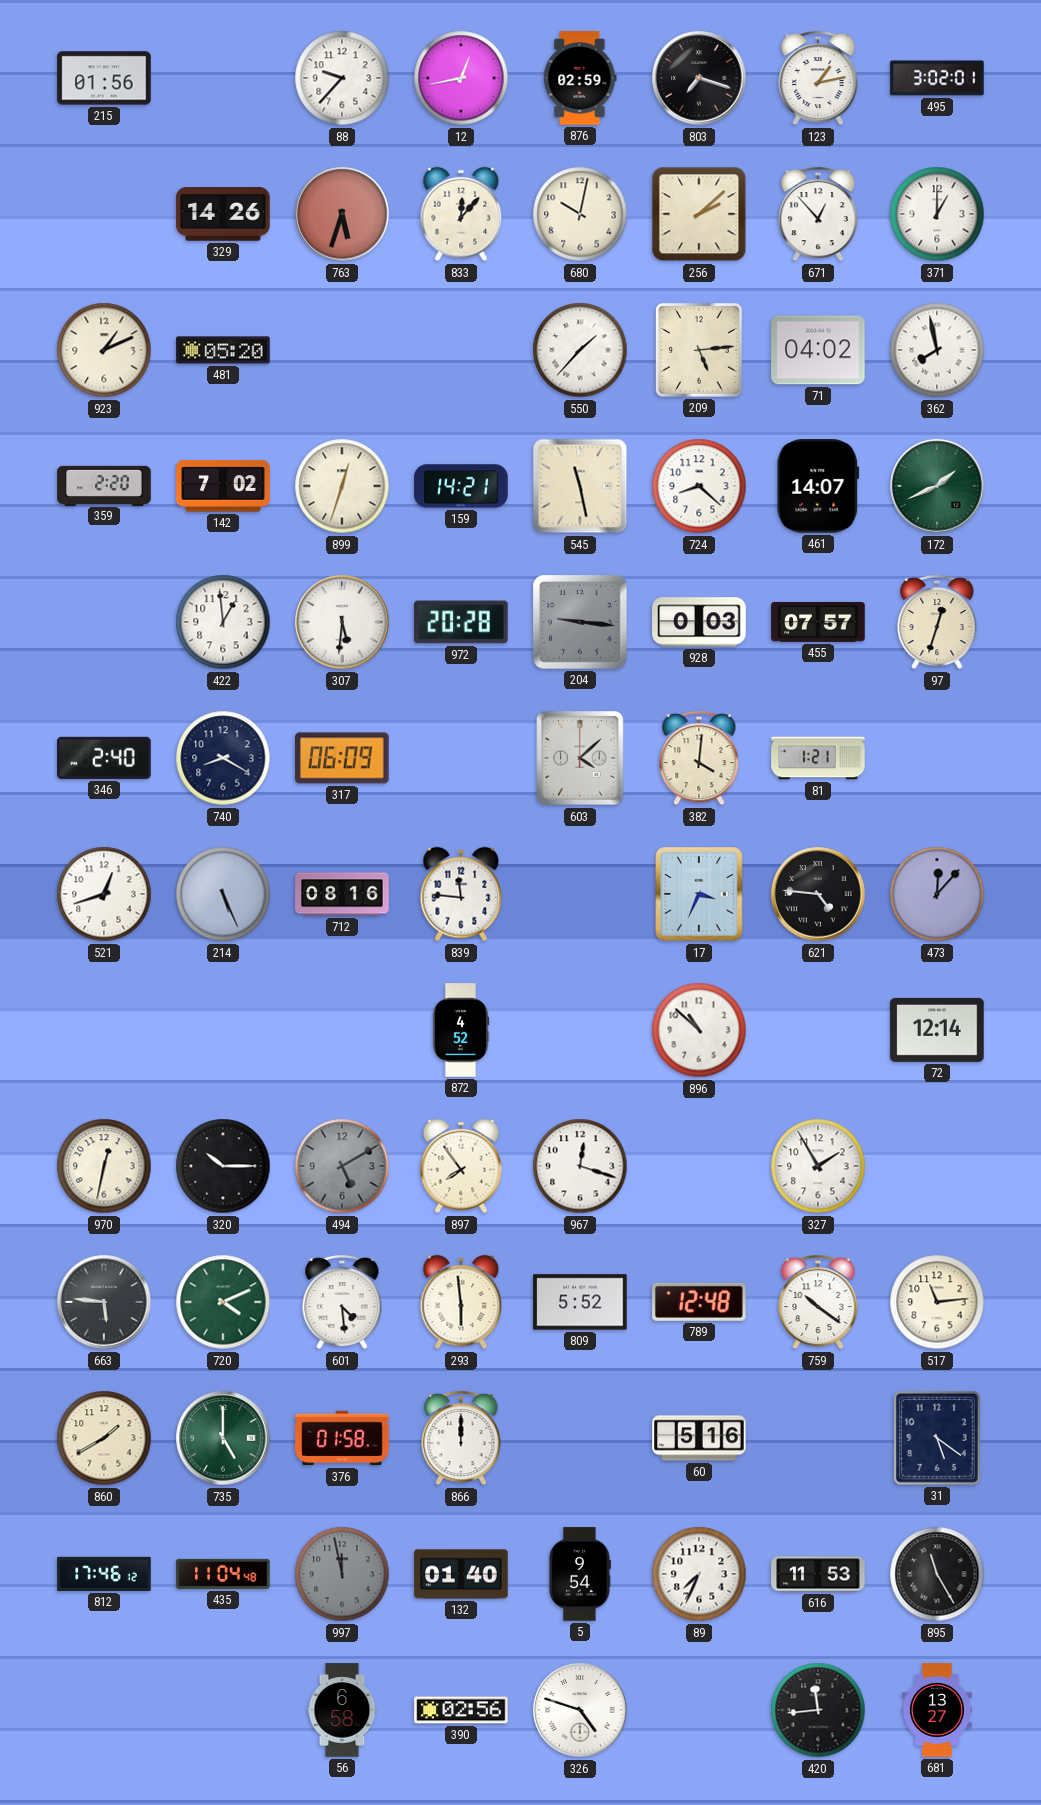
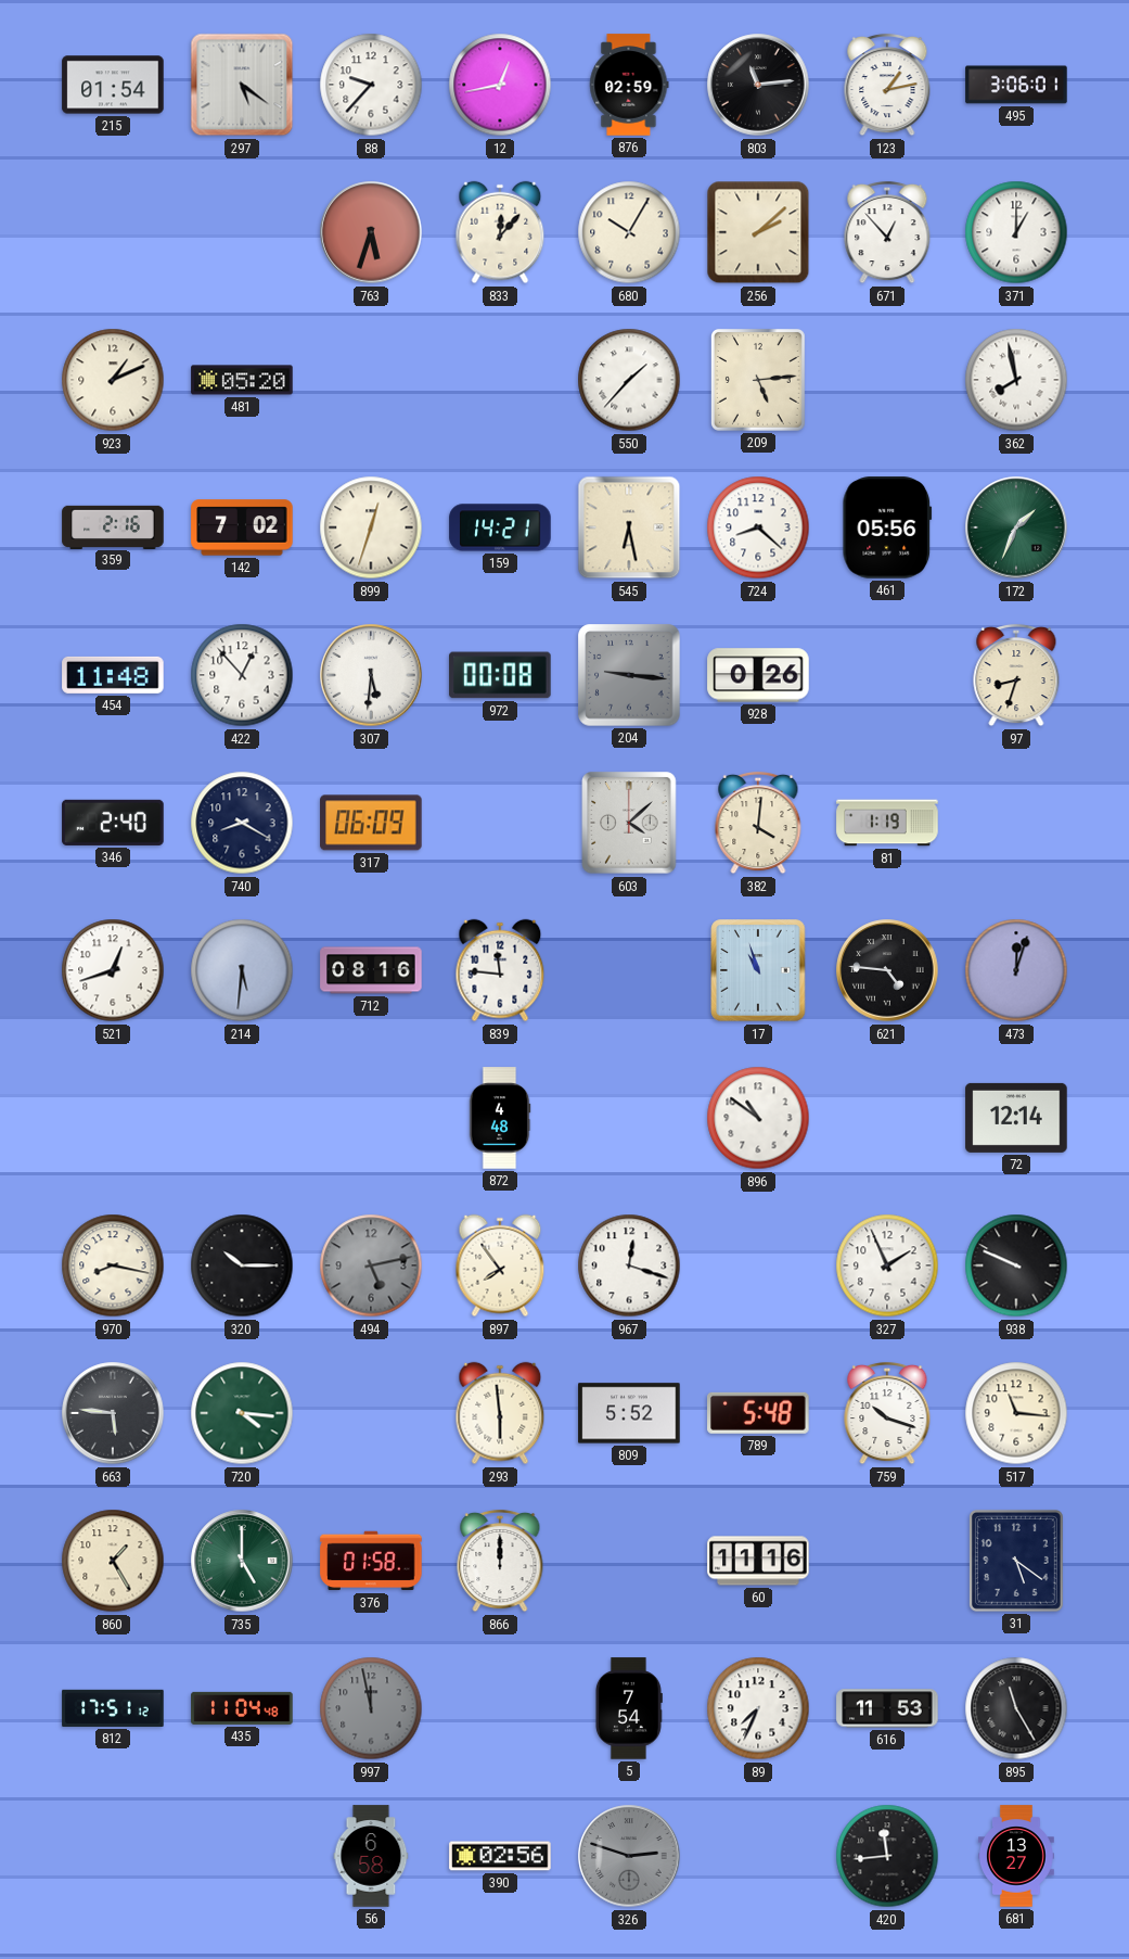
215: 01:56 -> 01:54 (113, 85)
297: none -> 5:21 (242, 85)
803: 7:18 -> 11:14 (758, 85)
495: 3:02 -> 3:06 (1016, 85)
329: 14:26 -> none (223, 214)
680: 10:02 -> 10:05 (629, 232)
71: 04:02 -> none (818, 350)
359: 2:20 -> 2:16 (113, 526)
545: 11:28 -> 6:28 (629, 527)
461: 14:07 -> 05:56 (887, 527)
172: 1:41 -> 1:34 (1016, 527)
454: none -> 11:48 (113, 675)
422: 12:59 -> 12:53 (242, 675)
972: 20:28 -> 00:08 (500, 675)
928: 0:03 -> 0:26 (758, 675)
455: 07:57 -> none (818, 622)
97: 12:33 -> 8:33 (1016, 675)
81: 1:21 -> 1:19 (887, 823)
214: 5:26 -> 5:31 (242, 970)
17: 3:34 -> 10:57 (758, 970)
473: 12:07 -> 12:03 (1016, 970)
872: 4:52 -> 4:48 (500, 1118)
896: 10:52 -> 10:51 (758, 1118)
970: 12:32 -> 8:17 (113, 1265)
494: 5:10 -> 5:13 (371, 1265)
327: 1:55 -> 1:56 (887, 1265)
938: none -> 9:49 (1016, 1265)
720: 4:11 -> 4:16 (242, 1413)
601: 4:29 -> none (342, 1302)
789: 12:48 -> 5:48 (758, 1413)
759: 10:21 -> 10:18 (887, 1413)
517: 11:14 -> 11:16 (1016, 1413)
860: 1:40 -> 1:25 (113, 1561)
60: 5:16 -> 11:16 (758, 1561)
812: 17:46 -> 17:51 (113, 1708)
132: 01:40 -> none (461, 1574)
5: 9:54 -> 7:54 (628, 1708)
326: 4:48 -> 2:48 (629, 1856)
326 dial: white -> grey (629, 1856)
